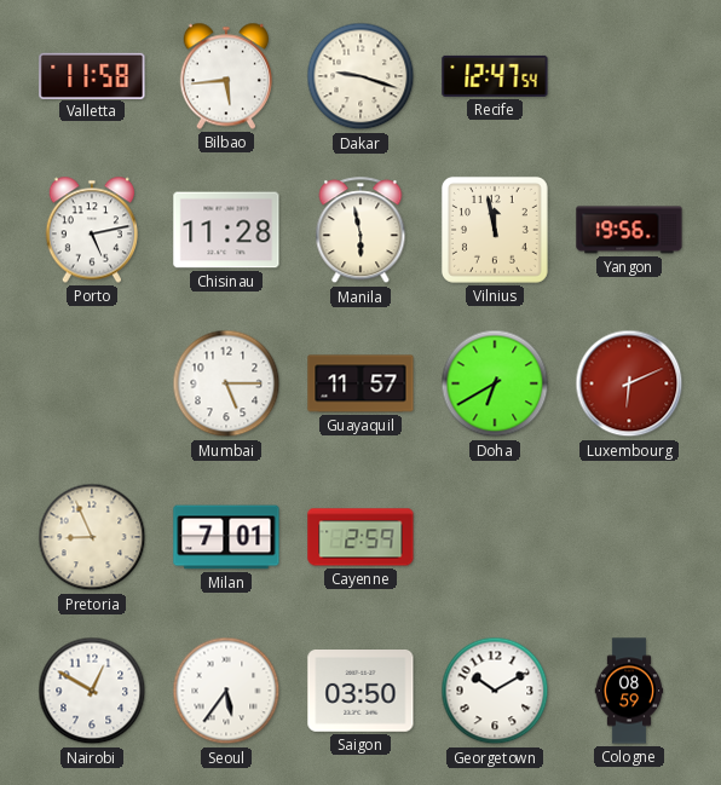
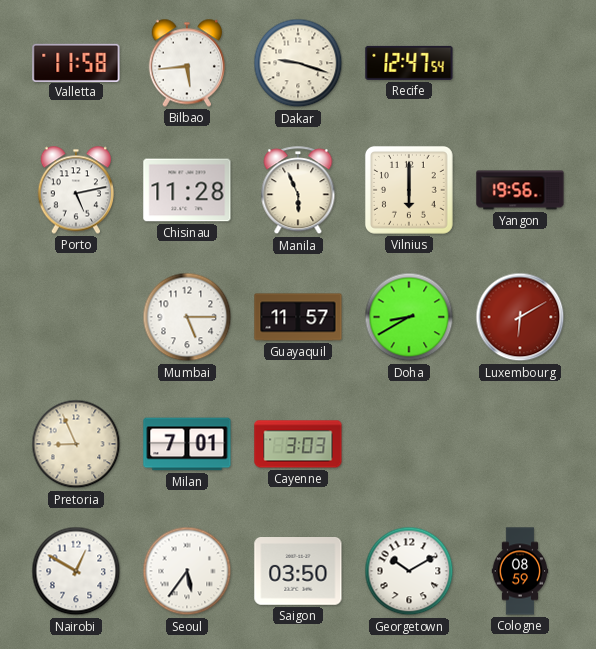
Manila: 5:58 -> 5:56 (298, 191)
Vilnius: 11:58 -> 6:00 (409, 190)
Doha: 6:40 -> 8:40 (409, 317)
Luxembourg: 6:11 -> 6:10 (520, 317)
Cayenne: 2:59 -> 3:03 (298, 444)
